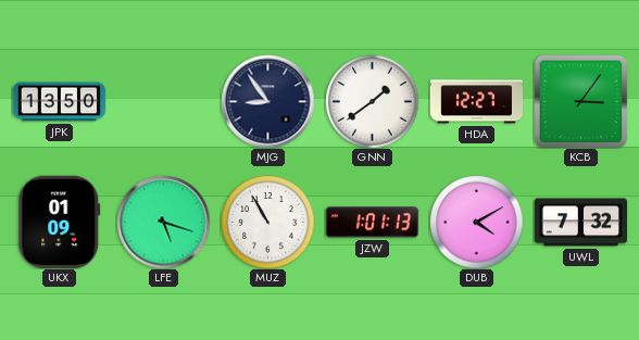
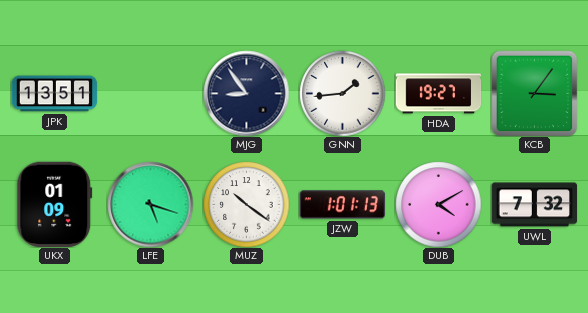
JPK: 13:50 -> 13:51 (54, 94)
GNN: 1:39 -> 1:44 (342, 93)
HDA: 12:27 -> 19:27 (438, 94)
MUZ: 10:55 -> 10:21 (246, 204)
